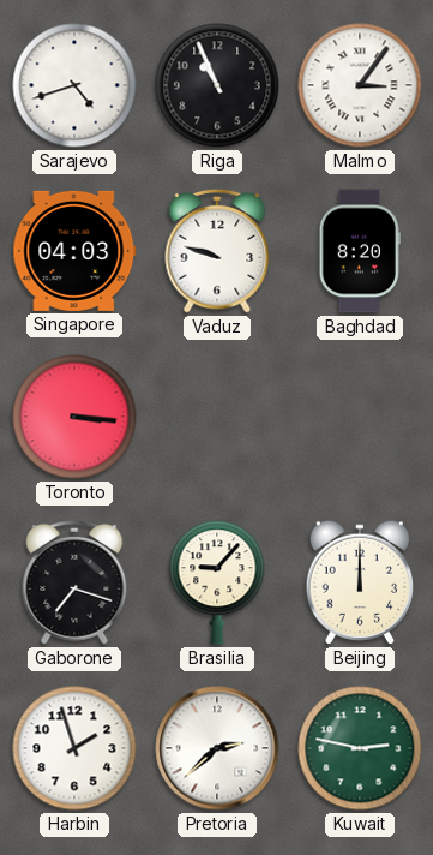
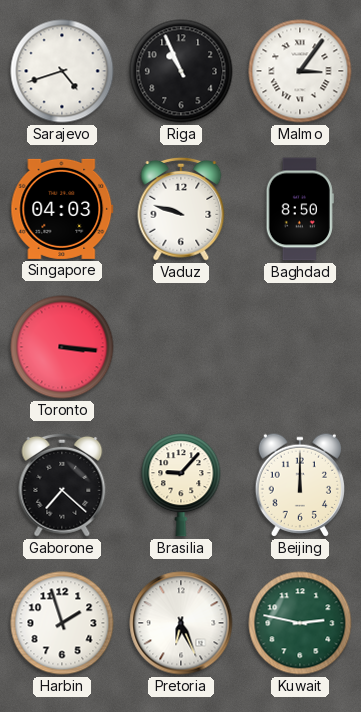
Baghdad: 8:20 -> 8:50 (300, 209)
Gaborone: 7:18 -> 7:22 (62, 485)
Pretoria: 2:38 -> 6:26 (181, 623)
